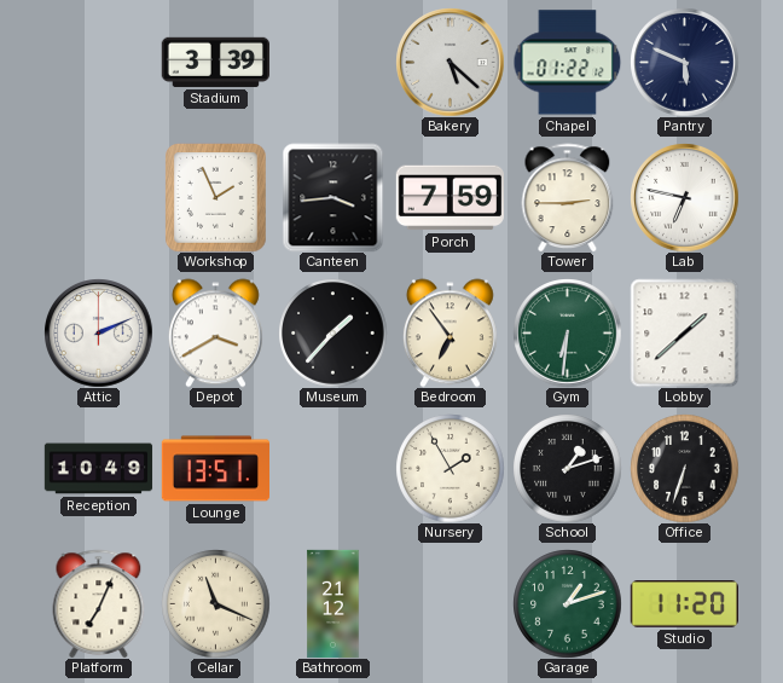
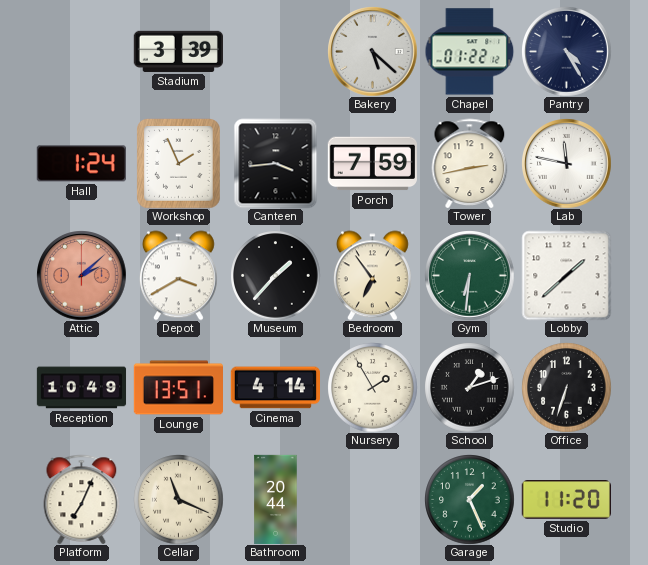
Pantry: 5:49 -> 4:25 (566, 51)
Hall: none -> 1:24 (81, 164)
Tower: 2:45 -> 2:43 (470, 163)
Lab: 6:47 -> 11:47 (566, 163)
Attic: 2:11 -> 2:08 (81, 275)
Attic dial: white -> salmon (81, 275)
Cinema: none -> 4:14 (275, 388)
Bathroom: 21:12 -> 20:44 (276, 499)
Garage: 1:12 -> 1:26 (469, 499)
